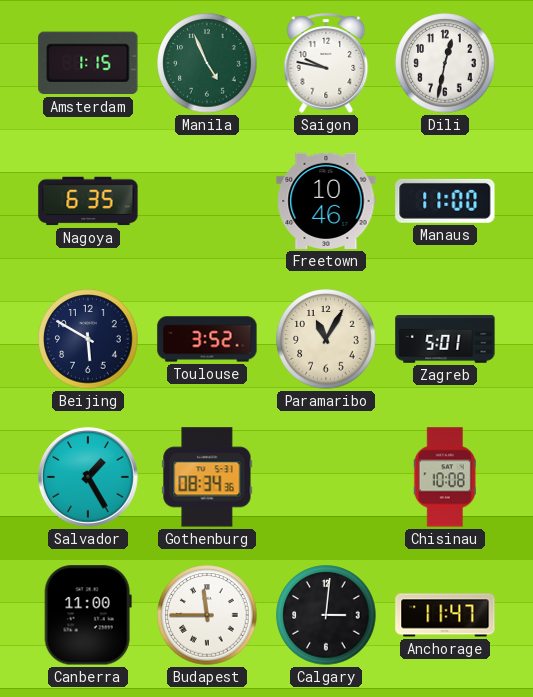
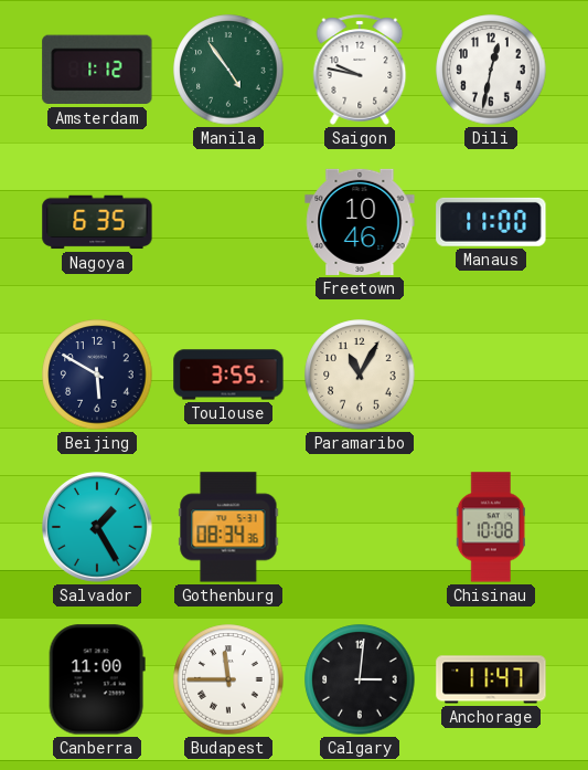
Amsterdam: 1:15 -> 1:12 (97, 70)
Manila: 4:56 -> 4:54 (228, 70)
Toulouse: 3:52 -> 3:55 (228, 375)
Zagreb: 5:01 -> none (445, 339)
